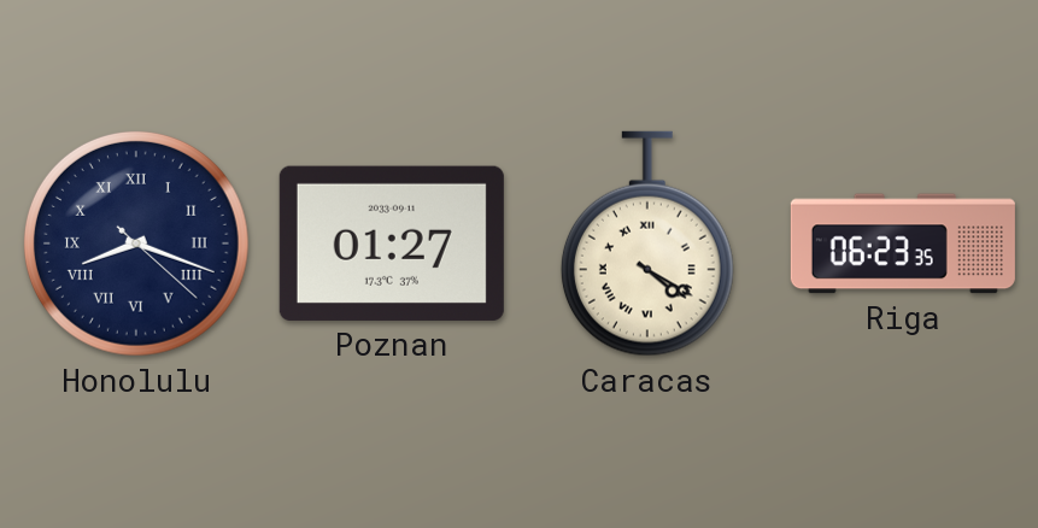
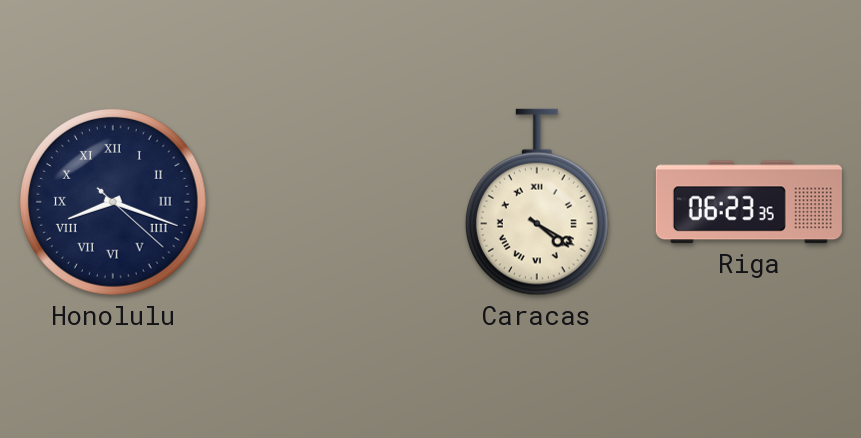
Poznan: 01:27 -> none (392, 244)
